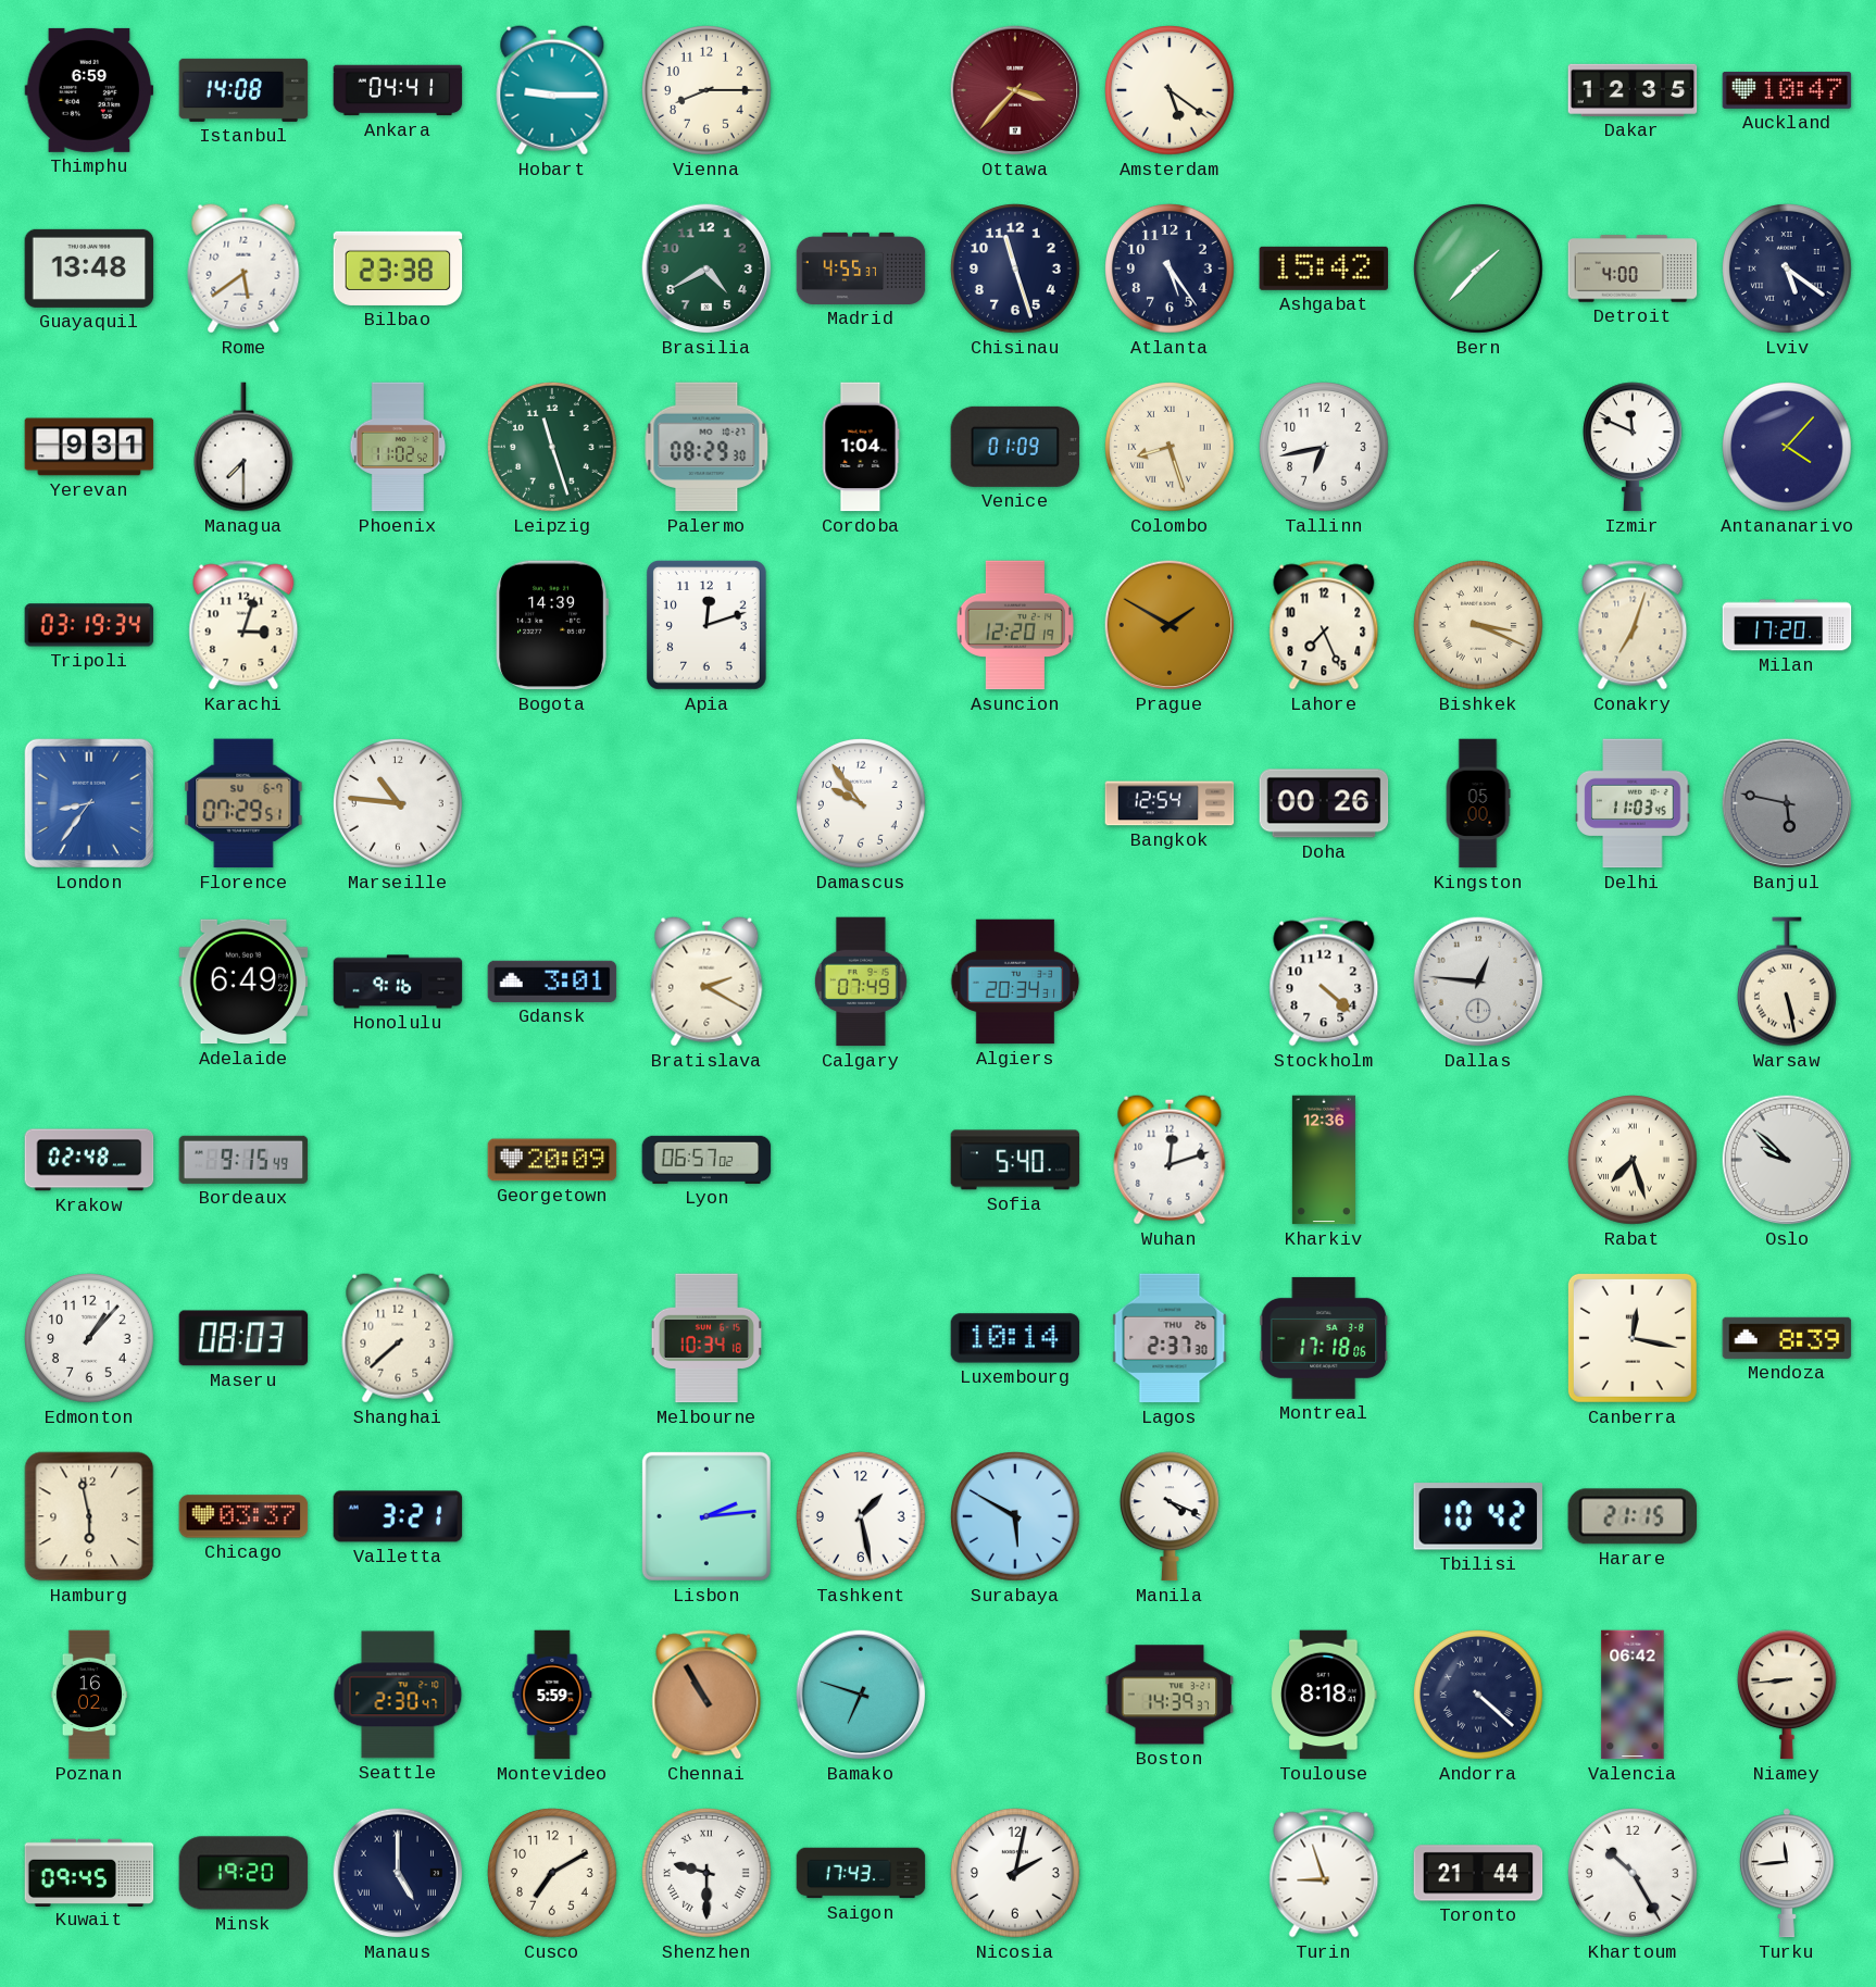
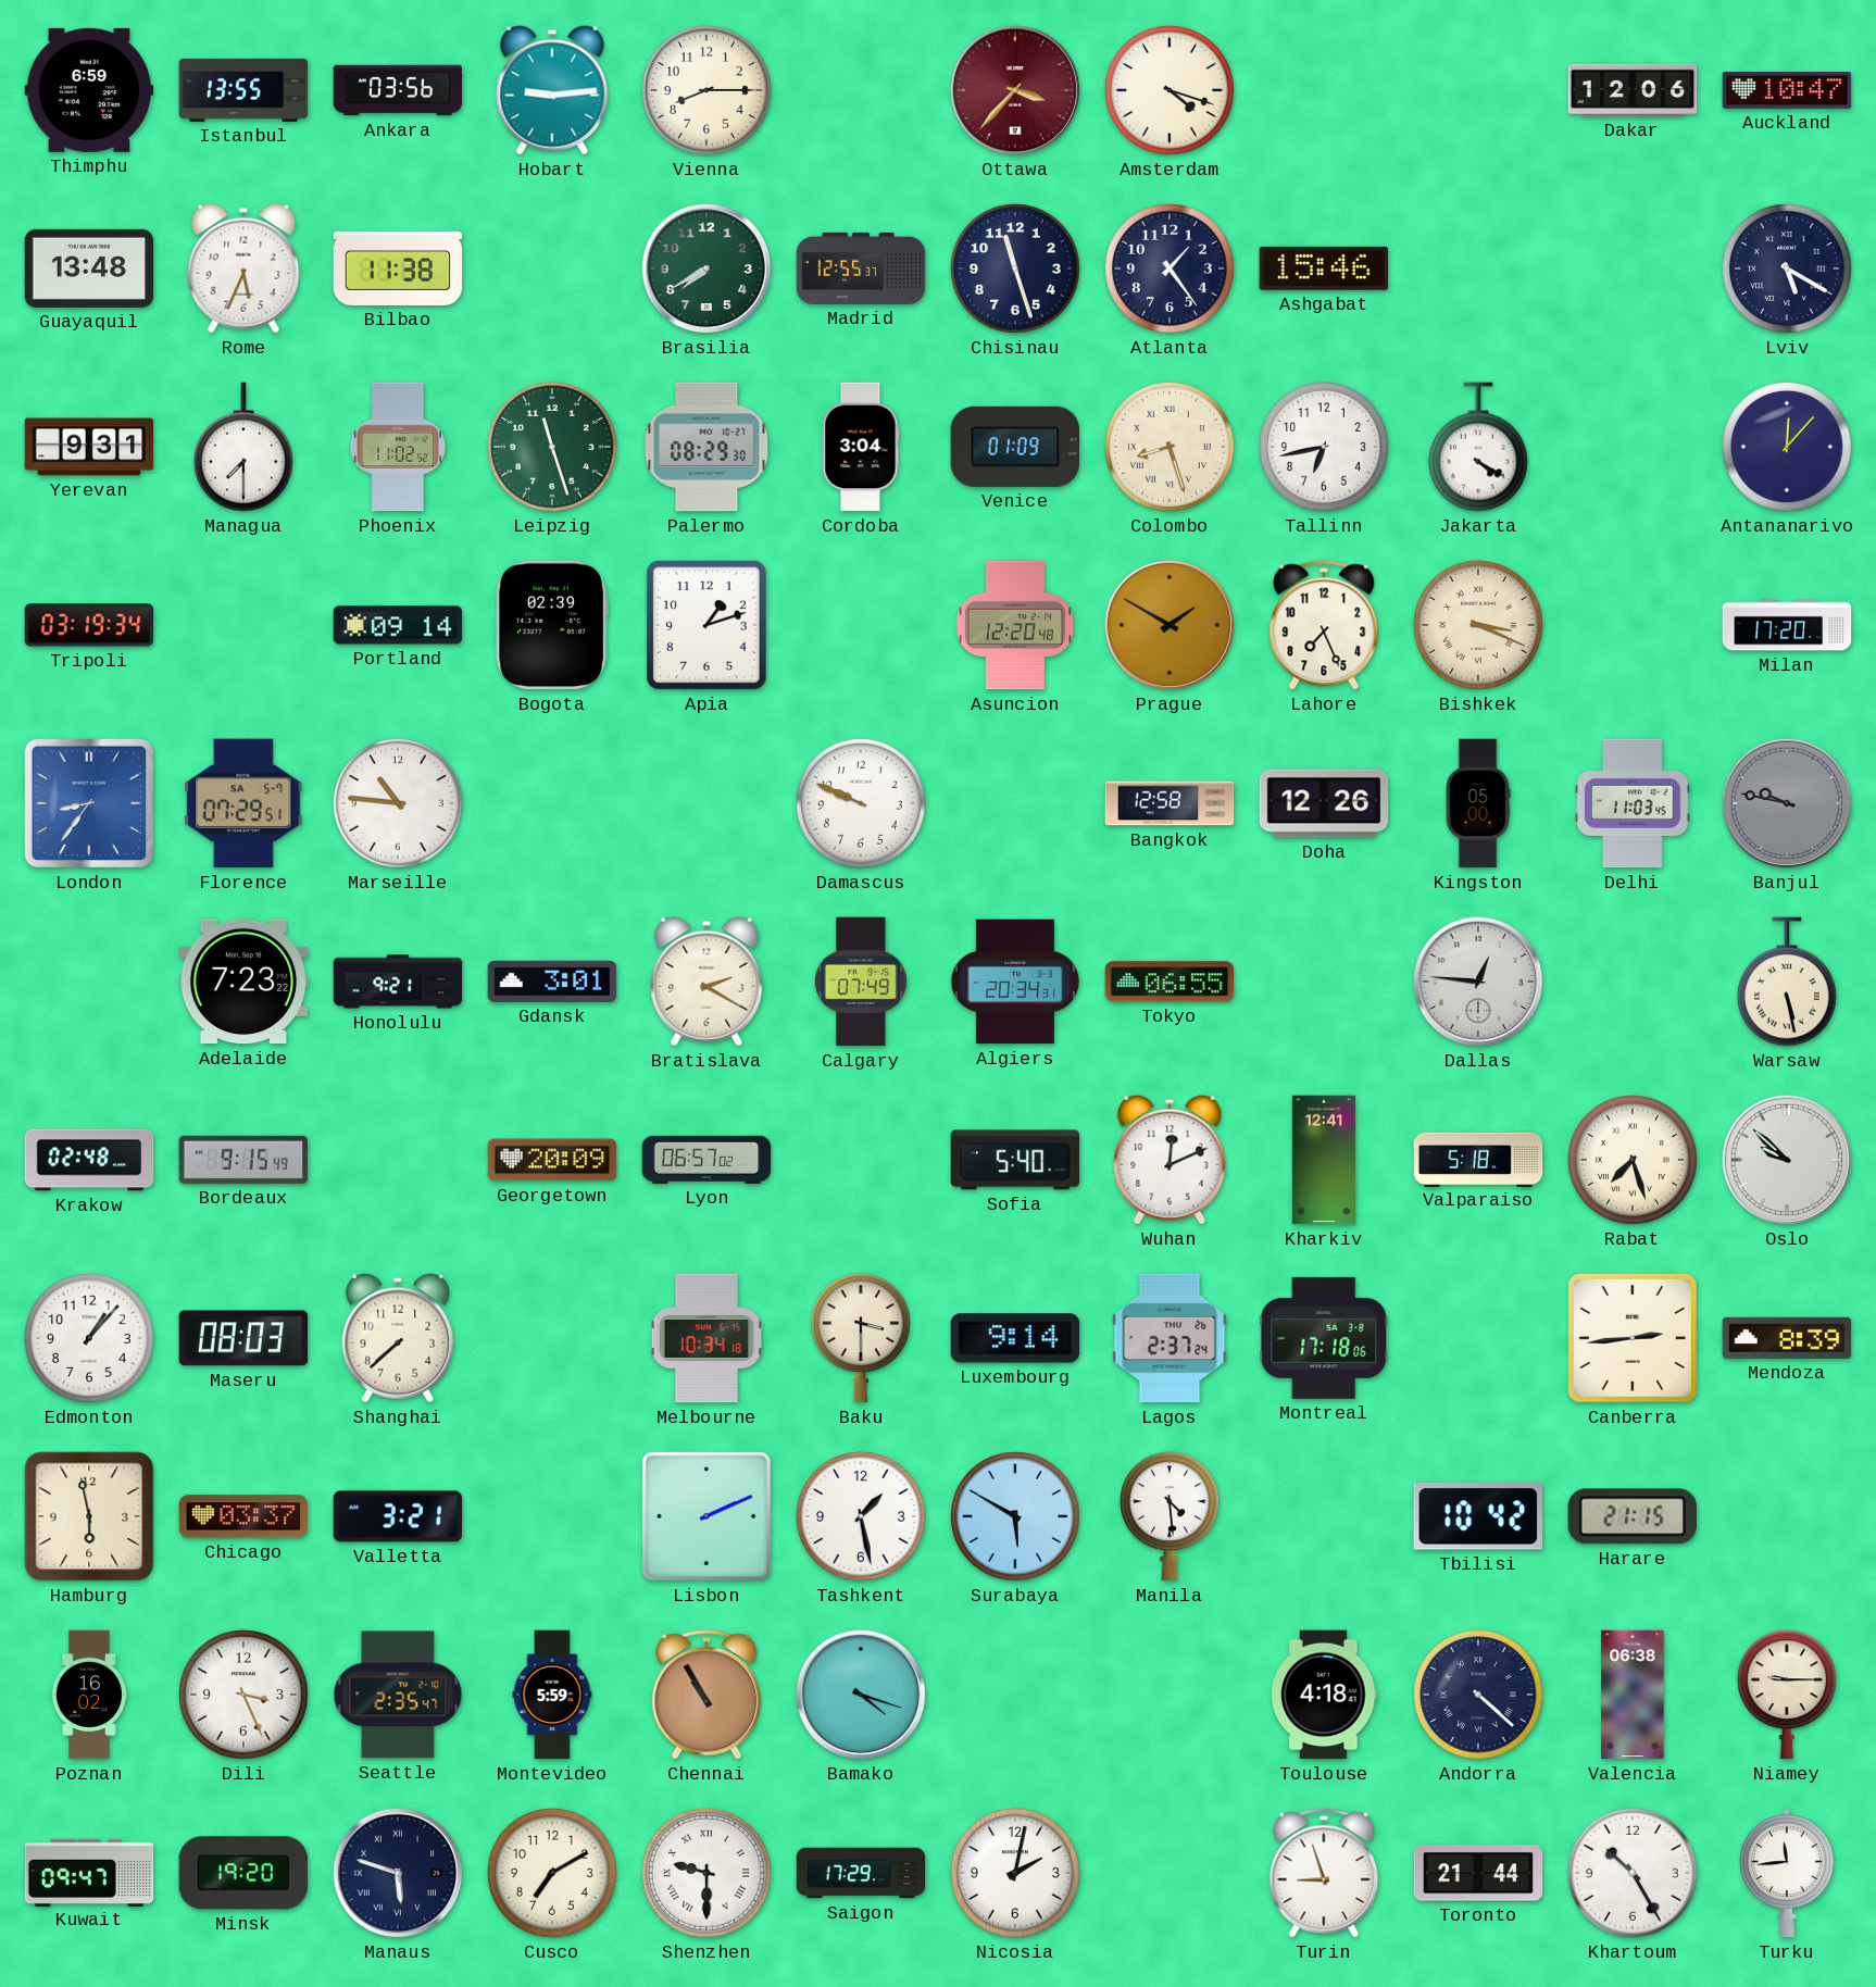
Istanbul: 14:08 -> 13:55 (243, 90)
Ankara: 04:41 -> 03:56 (398, 90)
Hobart: 9:15 -> 9:14 (552, 90)
Amsterdam: 5:21 -> 4:18 (1171, 91)
Dakar: 12:35 -> 12:06 (1633, 90)
Rome: 5:39 -> 5:34 (243, 268)
Bilbao: 23:38 -> 11:38 (398, 268)
Brasilia: 4:40 -> 7:40 (706, 268)
Madrid: 4:55 -> 12:55 (861, 268)
Atlanta: 5:24 -> 1:24 (1171, 270)
Ashgabat: 15:42 -> 15:46 (1324, 268)
Bern: 1:37 -> none (1479, 270)
Detroit: 4:00 -> none (1633, 268)
Lviv: 5:21 -> 5:20 (1788, 270)
Cordoba: 1:04 -> 3:04 (861, 447)
Jakarta: none -> 4:20 (1478, 447)
Izmir: 11:49 -> none (1633, 447)
Antananarivo: 4:07 -> 12:07 (1788, 448)
Karachi: 3:03 -> none (243, 625)
Portland: none -> 09:14 (398, 625)
Bogota: 14:39 -> 02:39 (552, 625)
Apia: 12:12 -> 1:12 (706, 625)
Asuncion: 12:20:19 -> 12:20:48 (1014, 625)
Conakry: 7:03 -> none (1633, 625)
Florence date: SU 6-7 -> SA 5-7 (243, 803)
Damascus: 9:54 -> 9:49 (862, 804)
Bangkok: 12:54 -> 12:58 (1170, 803)
Doha: 00:26 -> 12:26 (1324, 803)
Banjul: 5:47 -> 9:47 (1787, 803)
Adelaide: 6:49 -> 7:23 (243, 982)
Honolulu: 9:16 -> 9:21 (398, 982)
Tokyo: none -> 06:55 (1170, 982)
Stockholm: 4:22 -> none (1324, 982)
Wuhan: 12:12 -> 12:11 (1170, 1160)
Kharkiv: 12:36 -> 12:41 (1324, 1160)
Valparaiso: none -> 5:18 (1478, 1159)
Baku: none -> 3:30 (861, 1338)
Luxembourg: 10:14 -> 9:14 (1015, 1338)
Lagos: 2:37:30 -> 2:37:24 (1170, 1338)
Canberra: 12:17 -> 2:44 (1633, 1338)
Lisbon: 2:14 -> 2:11 (706, 1516)
Manila: 4:19 -> 4:29 (1170, 1516)
Dili: none -> 3:26 (245, 1696)
Seattle: 2:30 -> 2:35 (398, 1695)
Bamako: 6:48 -> 4:18 (861, 1695)
Boston: 14:39 -> none (1170, 1695)
Toulouse: 8:18 -> 4:18 (1324, 1695)
Valencia: 06:42 -> 06:38 (1633, 1695)
Niamey: 8:44 -> 9:15 (1787, 1695)
Kuwait: 09:45 -> 09:47 (89, 1872)
Manaus: 5:00 -> 5:48 (398, 1873)
Saigon: 17:43 -> 17:29 (861, 1873)
